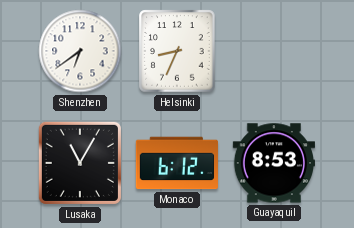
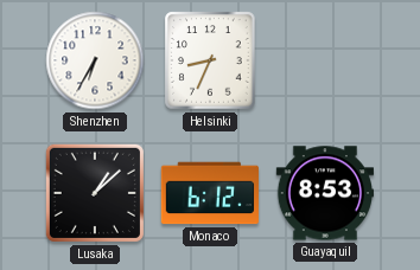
Shenzhen: 6:39 -> 6:35 (95, 60)
Lusaka: 11:05 -> 1:08 (95, 193)
